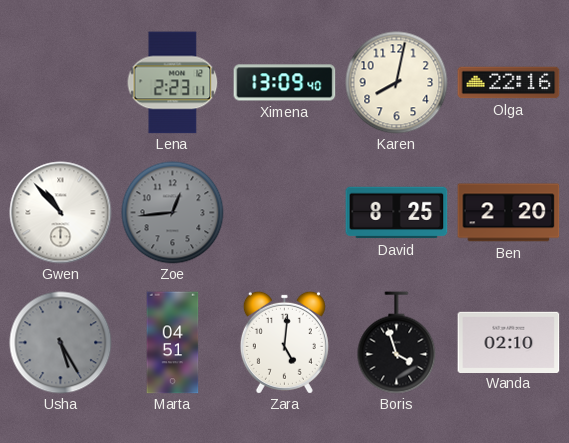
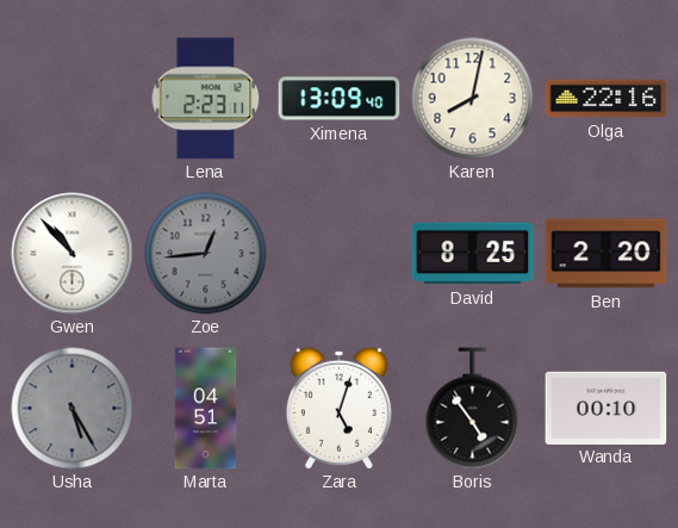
Zara: 5:01 -> 5:03 (338, 408)
Boris: 3:57 -> 4:54 (473, 409)
Wanda: 02:10 -> 00:10 (607, 408)
